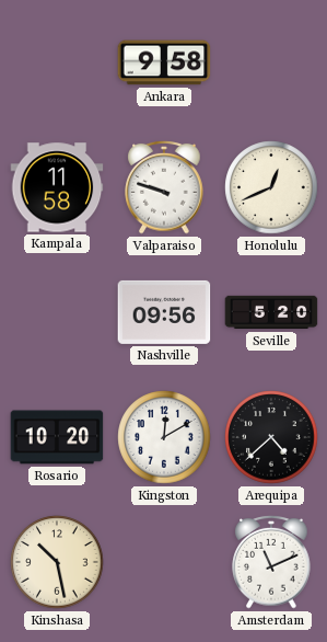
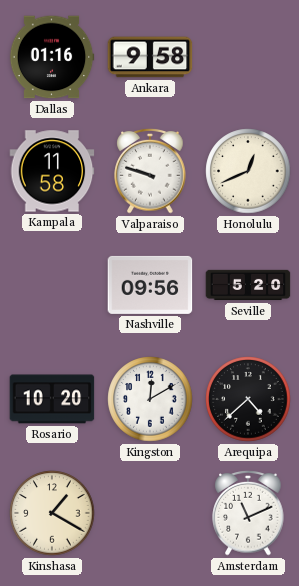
Dallas: none -> 01:16 (52, 57)
Kinshasa: 10:28 -> 1:20 (52, 513)
